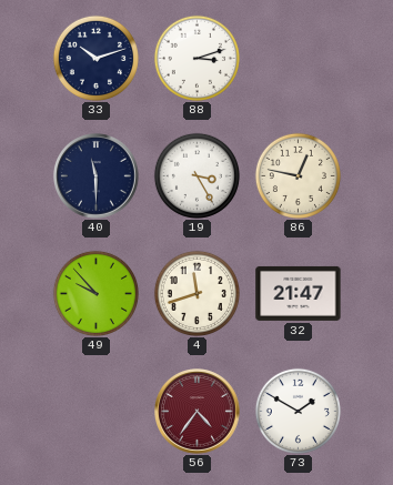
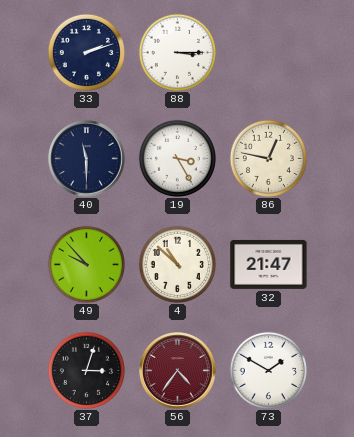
33: 10:12 -> 2:12 (86, 52)
88: 3:12 -> 3:15 (177, 52)
4: 11:42 -> 10:52 (177, 264)
37: none -> 3:03 (86, 370)
